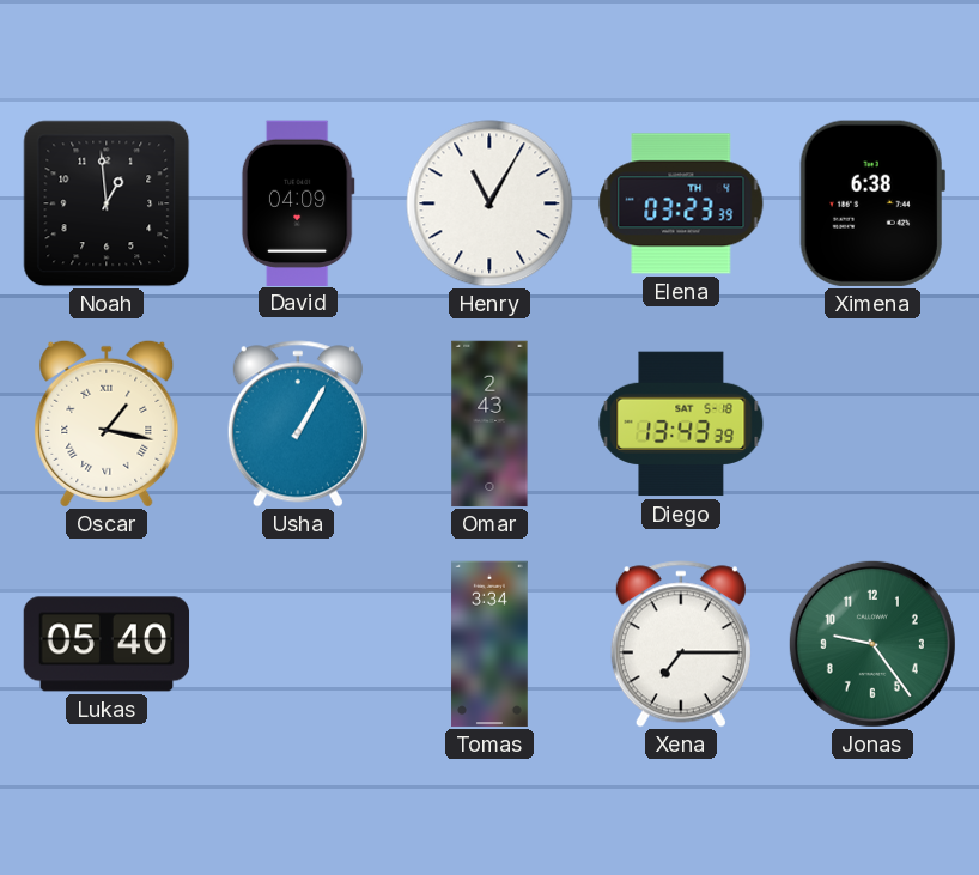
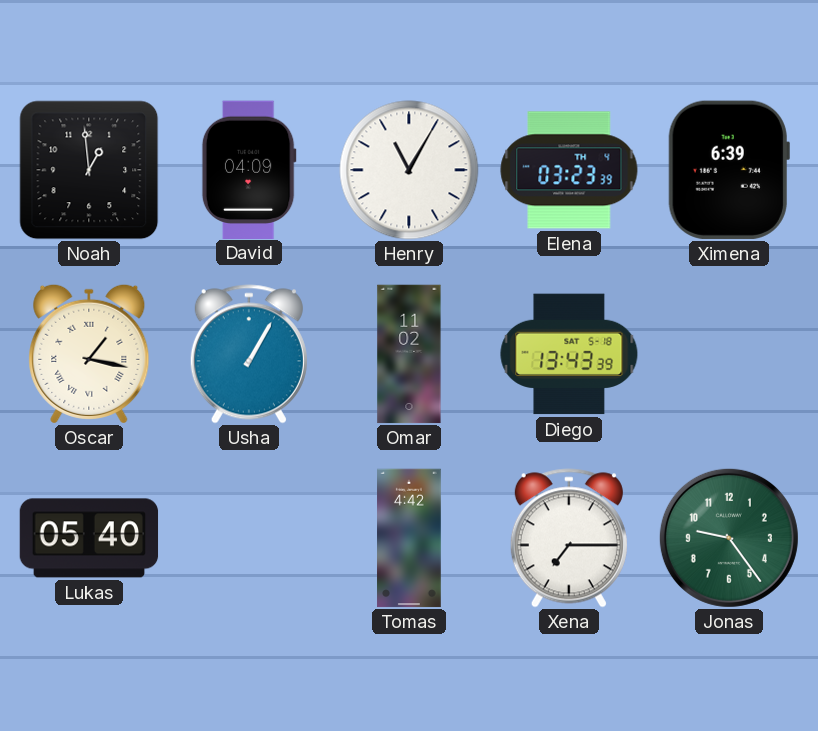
Ximena: 6:38 -> 6:39 (729, 170)
Omar: 2:43 -> 11:02 (409, 354)
Tomas: 3:34 -> 4:42 (409, 538)
